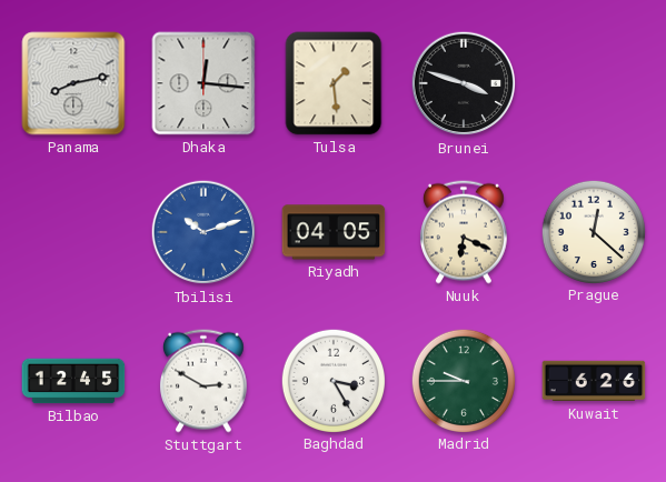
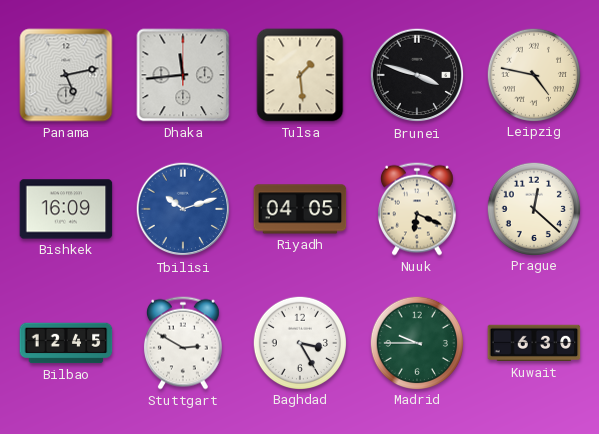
Panama: 8:13 -> 5:13 (66, 75)
Dhaka: 12:16 -> 11:44 (183, 75)
Leipzig: none -> 4:47 (533, 74)
Bishkek: none -> 16:09 (66, 209)
Kuwait: 6:26 -> 6:30 (534, 343)
